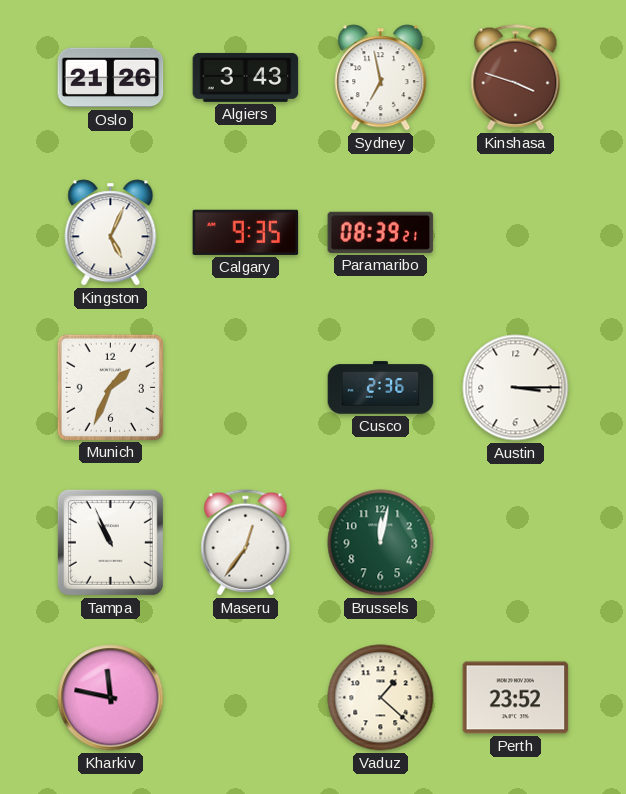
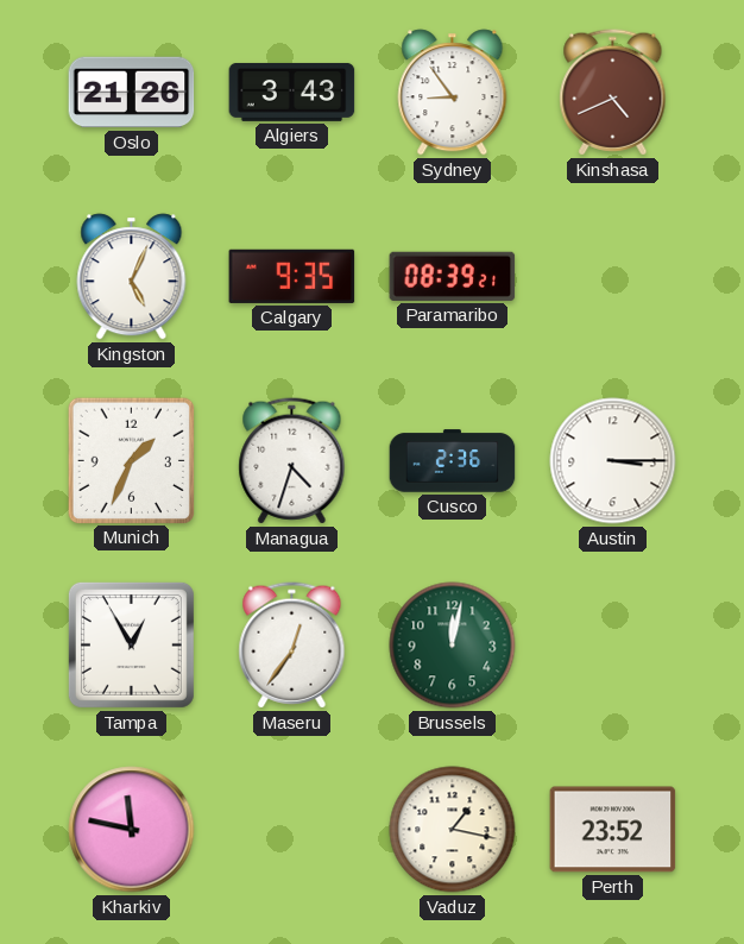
Sydney: 6:58 -> 8:54 (453, 93)
Kinshasa: 3:48 -> 4:41 (613, 93)
Managua: none -> 4:33 (292, 461)
Tampa: 10:56 -> 12:55 (131, 644)
Vaduz: 1:22 -> 1:17 (453, 830)
